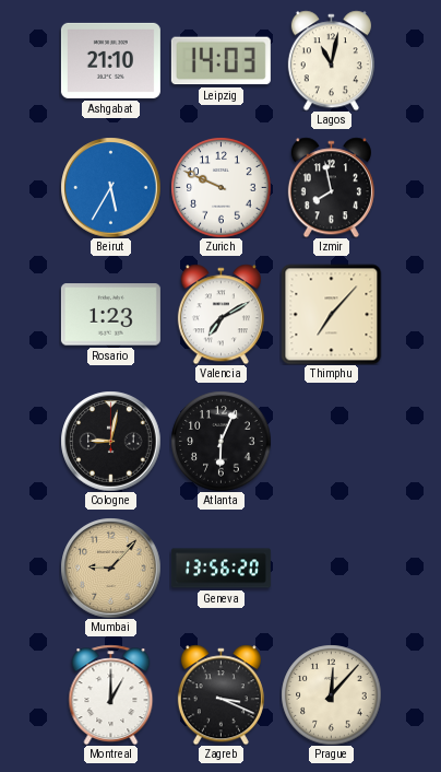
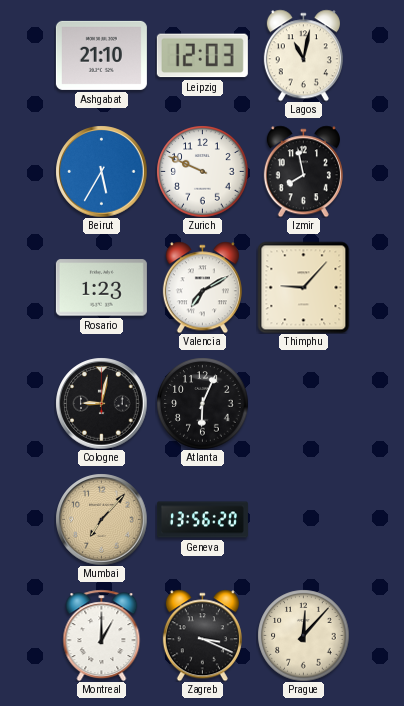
Leipzig: 14:03 -> 12:03 (202, 56)
Thimphu: 7:07 -> 9:07 (303, 287)
Mumbai: 9:07 -> 7:07 (101, 519)
